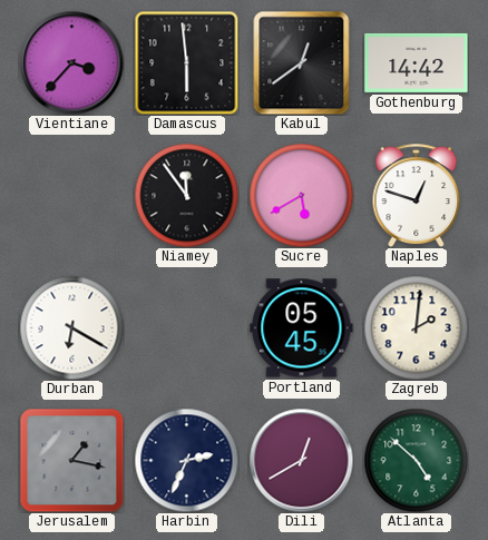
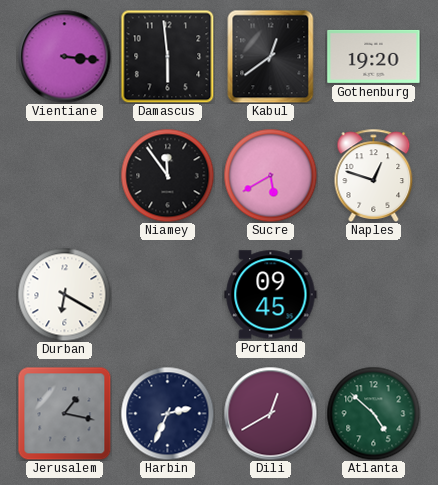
Vientiane: 3:37 -> 3:16 (64, 56)
Gothenburg: 14:42 -> 19:20 (374, 56)
Portland: 05:45 -> 09:45 (271, 295)
Zagreb: 2:01 -> none (416, 327)
